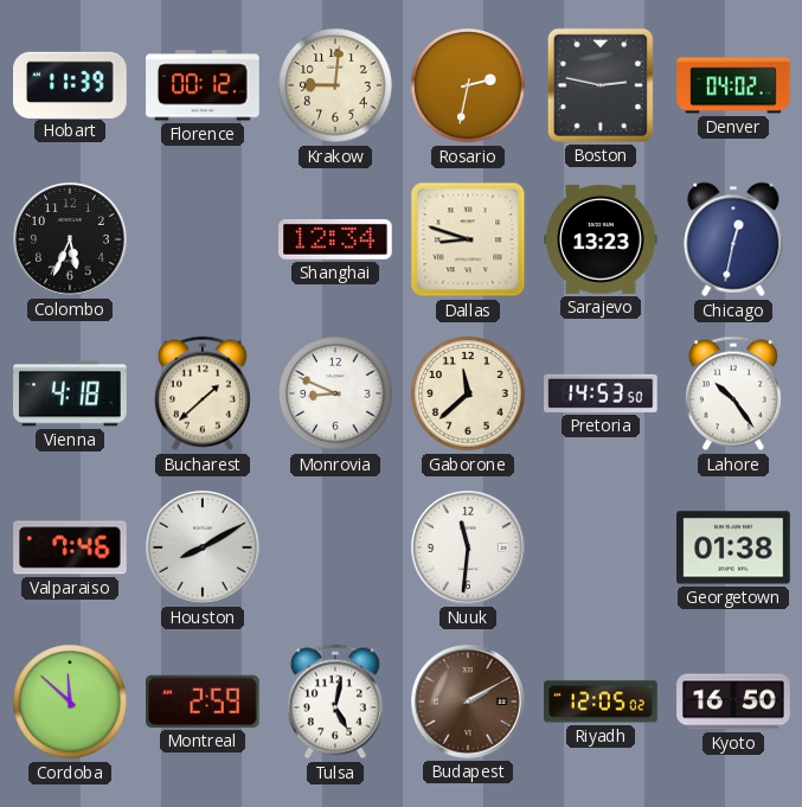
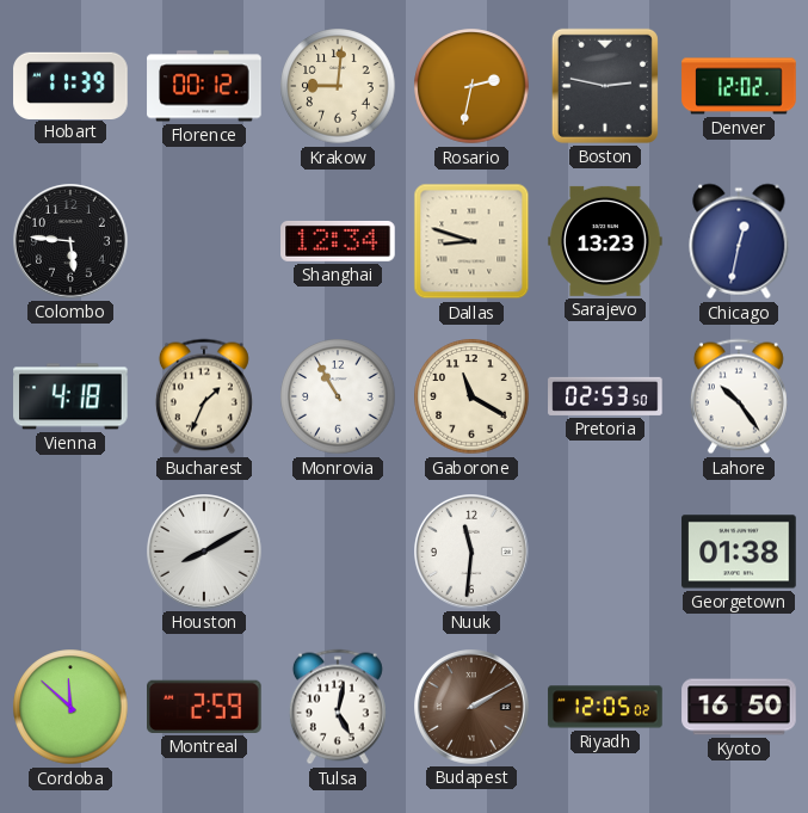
Denver: 04:02 -> 12:02 (739, 86)
Colombo: 5:34 -> 5:46 (72, 242)
Bucharest: 1:38 -> 1:34 (204, 396)
Monrovia: 8:49 -> 10:55 (338, 396)
Gaborone: 11:38 -> 11:20 (471, 396)
Pretoria: 14:53 -> 02:53 (605, 396)
Valparaiso: 7:46 -> none (70, 547)
